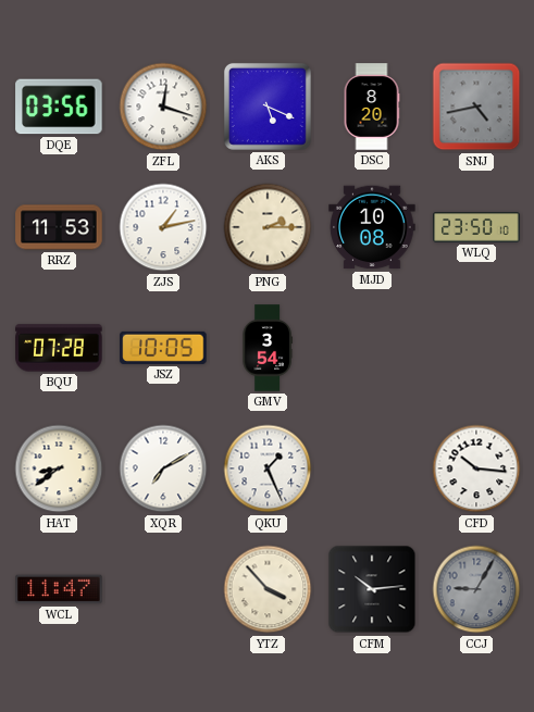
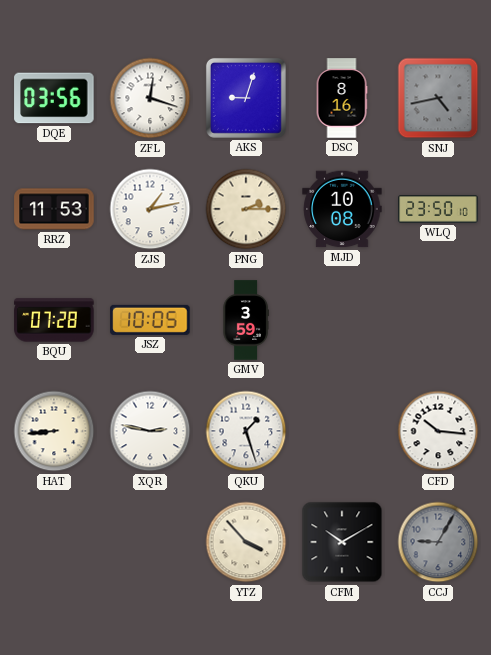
AKS: 5:19 -> 9:03 (246, 98)
DSC: 8:20 -> 8:16 (342, 98)
GMV: 3:54 -> 3:59 (246, 320)
HAT: 8:39 -> 8:44 (54, 431)
XQR: 7:10 -> 2:47 (150, 431)
QKU: 1:26 -> 1:27 (246, 431)
WCL: 11:47 -> none (59, 589)
CFM: 10:14 -> 10:10 (342, 542)
